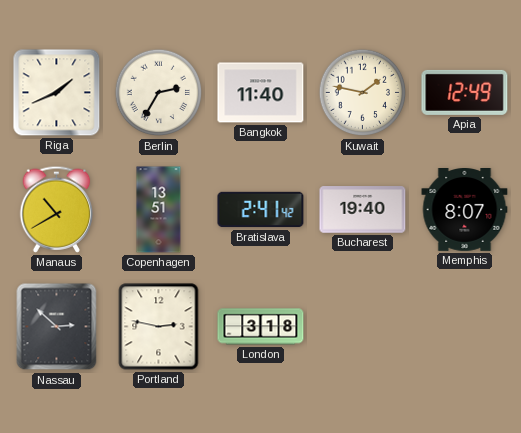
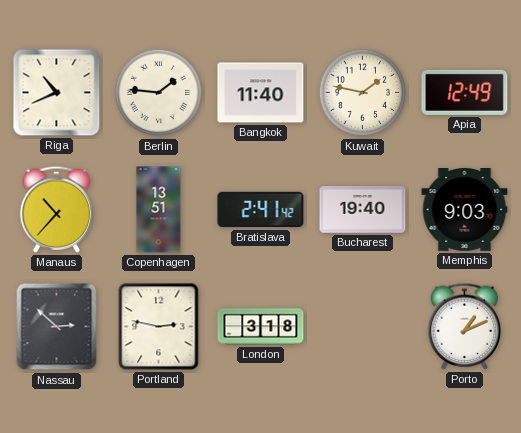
Riga: 1:41 -> 10:41 (57, 93)
Berlin: 2:35 -> 1:46 (159, 93)
Manaus: 10:40 -> 10:37 (57, 209)
Memphis: 8:07 -> 9:03 (465, 210)
Porto: none -> 1:11 (465, 326)
